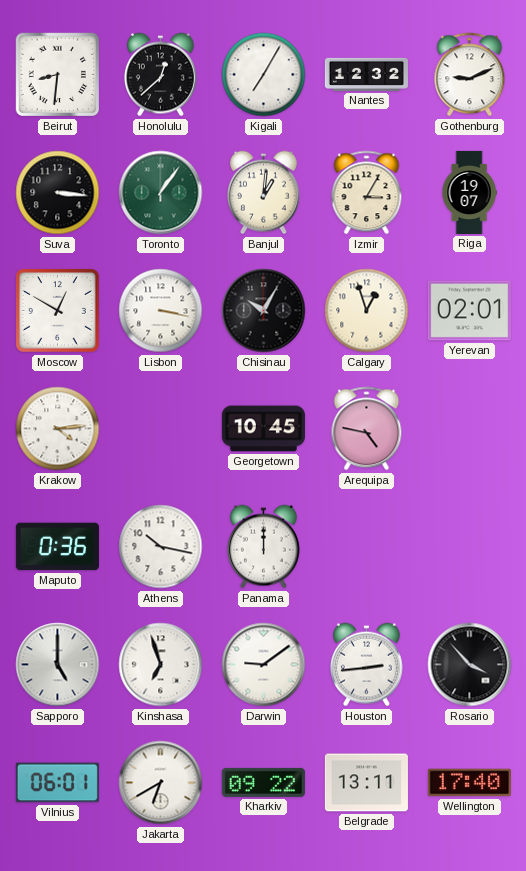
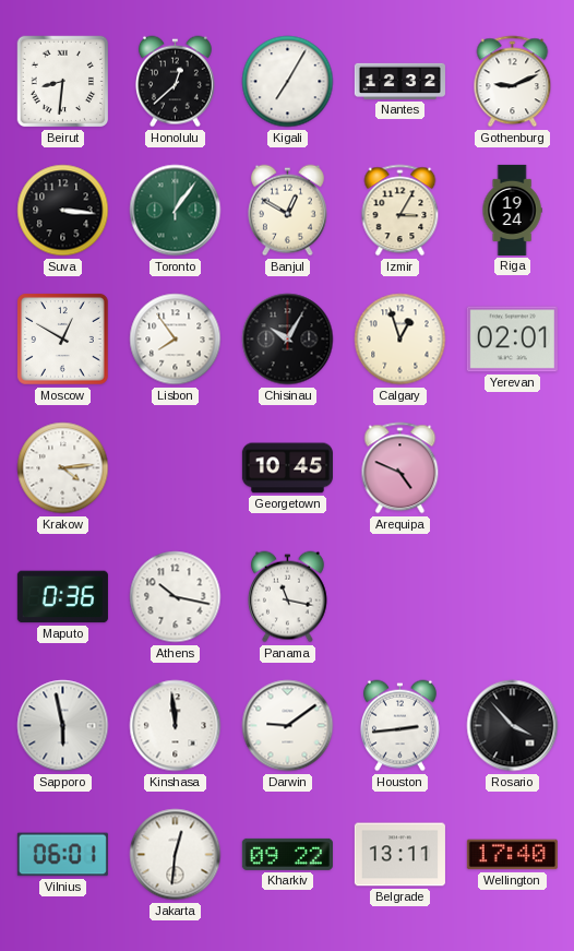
Banjul: 1:01 -> 12:50 (287, 211)
Riga: 19:07 -> 19:24 (512, 210)
Lisbon: 3:17 -> 7:54 (176, 340)
Arequipa: 4:47 -> 4:49 (400, 468)
Panama: 12:00 -> 11:17 (287, 597)
Sapporo: 5:00 -> 5:58 (63, 726)
Kinshasa: 6:57 -> 11:59 (176, 726)
Jakarta: 6:40 -> 12:31 (176, 855)
